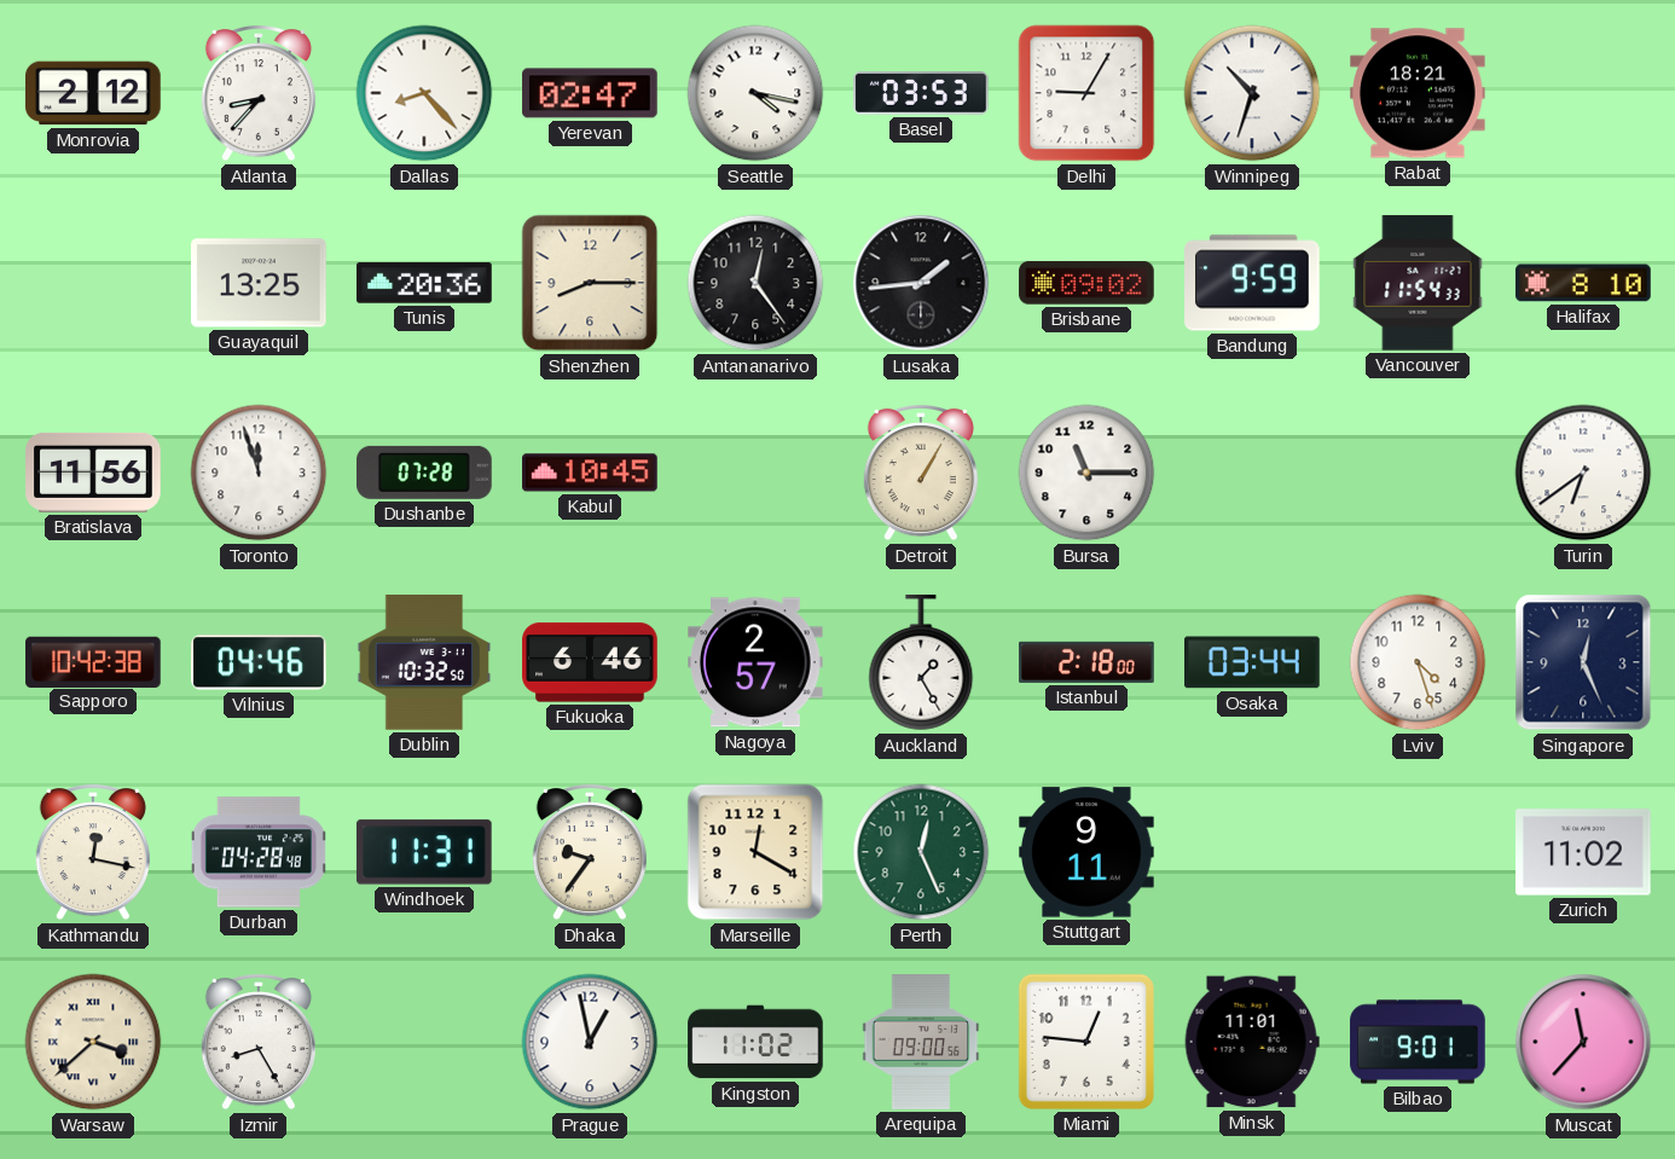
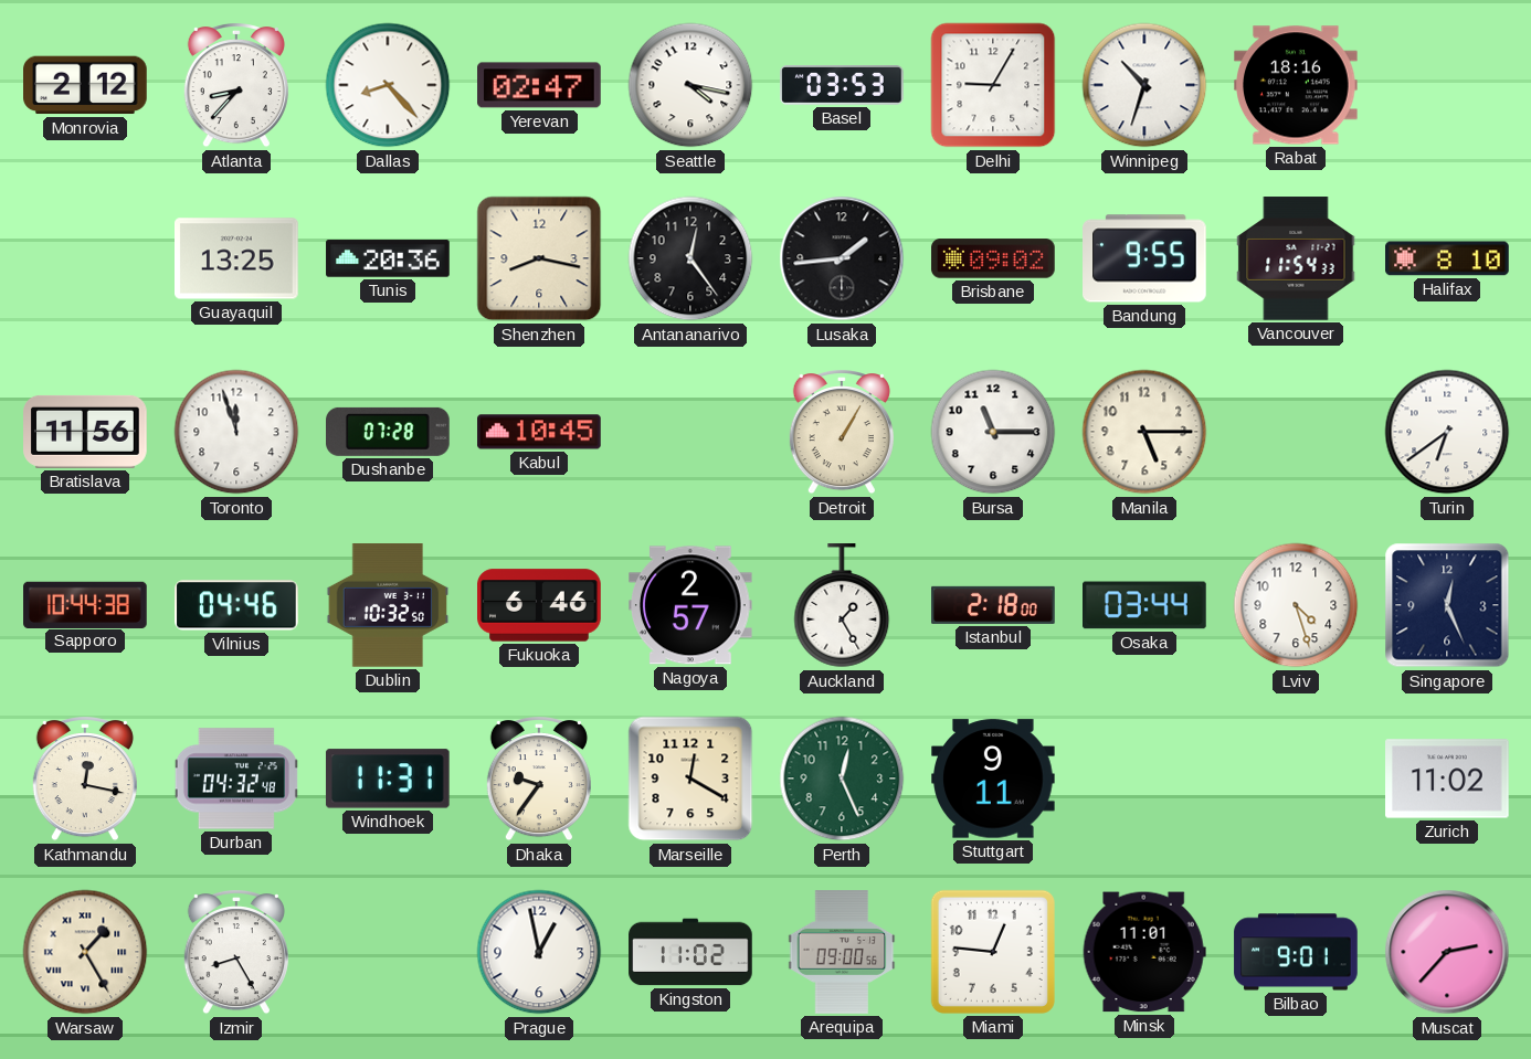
Rabat: 18:21 -> 18:16 (1297, 85)
Shenzhen: 8:15 -> 8:17 (539, 258)
Bandung: 9:59 -> 9:55 (1144, 258)
Manila: none -> 5:15 (1144, 432)
Sapporo: 10:42 -> 10:44 (85, 604)
Durban: 04:28 -> 04:32 (236, 779)
Warsaw: 3:38 -> 1:25 (85, 952)
Muscat: 11:37 -> 2:37 (1447, 952)
